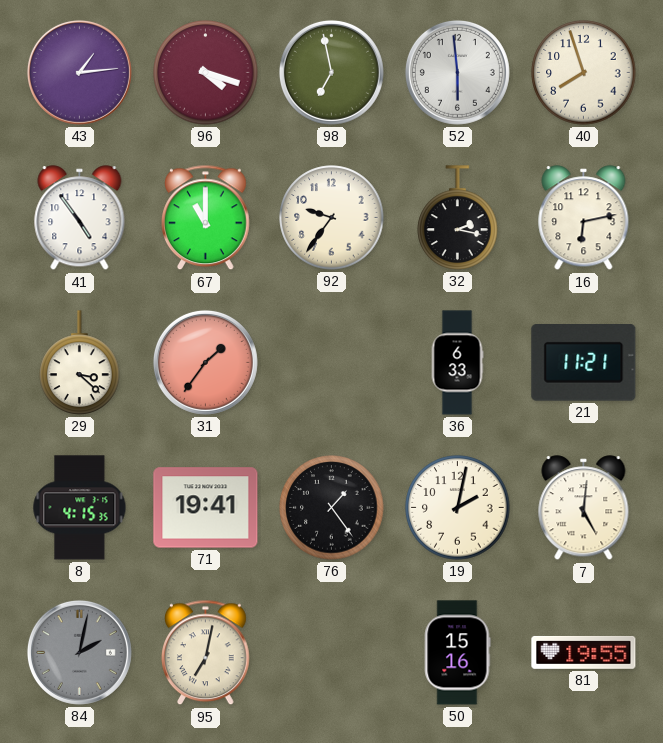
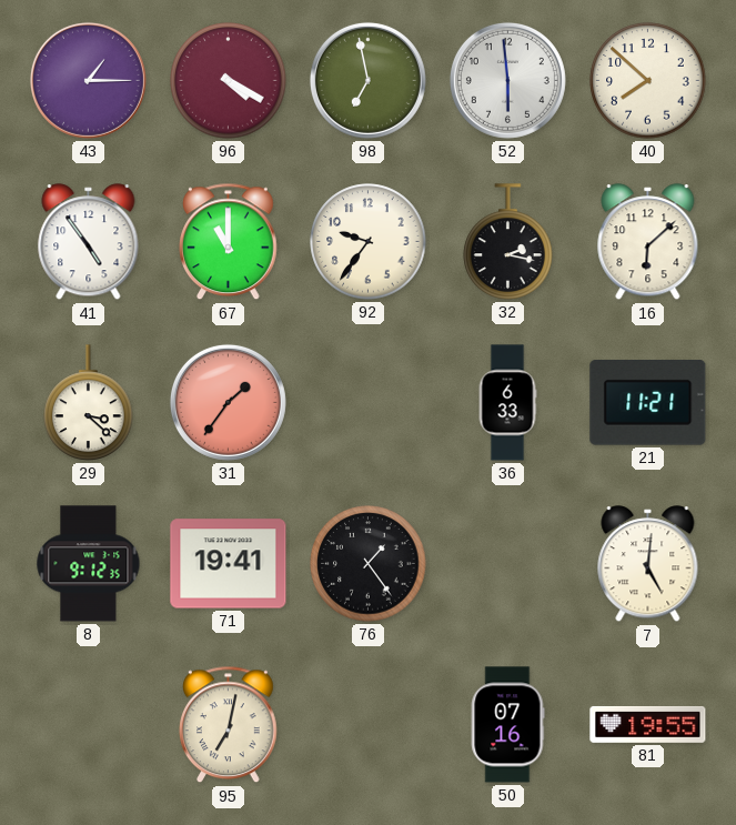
43: 1:14 -> 1:15 (88, 80)
96: 4:18 -> 4:20 (229, 81)
40: 7:57 -> 7:52 (648, 81)
16: 6:13 -> 6:08 (648, 242)
8: 4:15 -> 9:12 (89, 564)
19: 2:02 -> none (458, 508)
84: 2:02 -> none (79, 652)
50: 15:16 -> 07:16 (507, 725)
